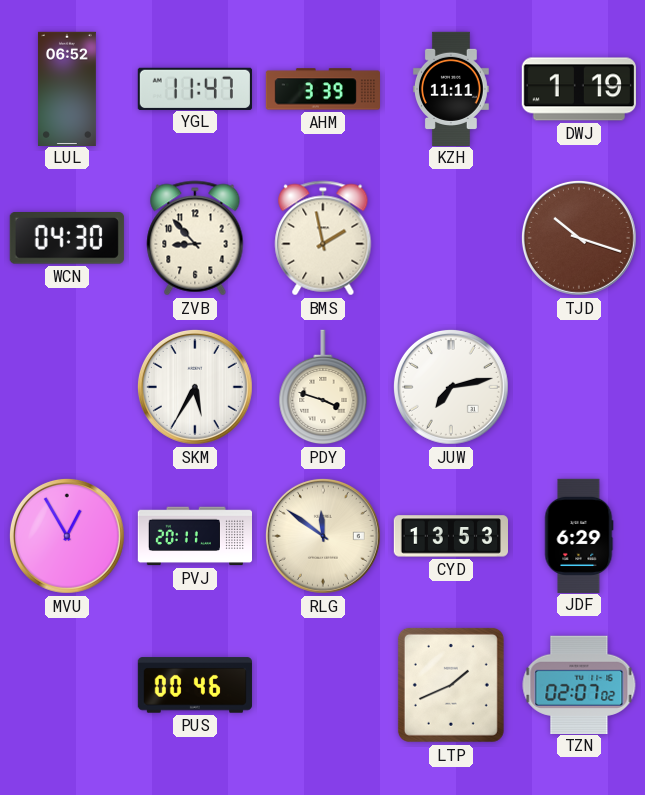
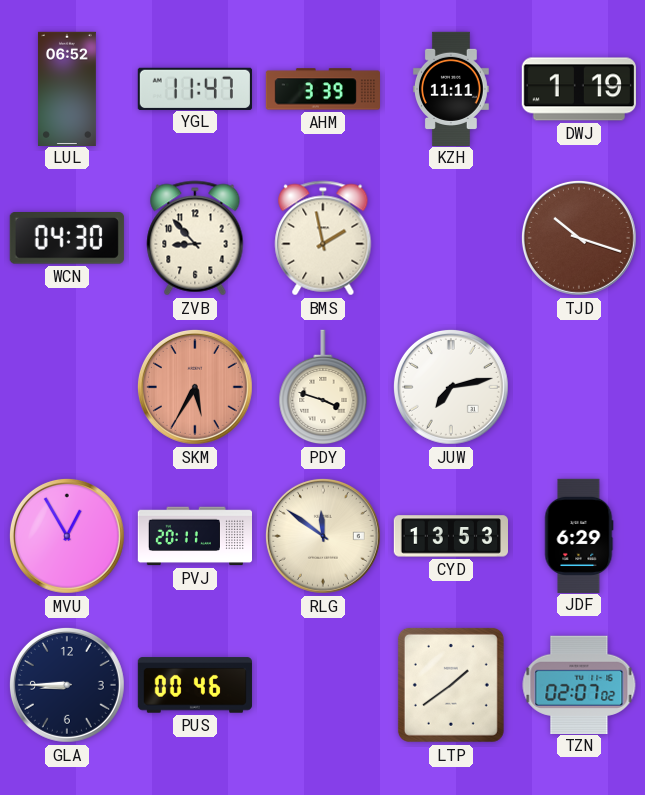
SKM dial: white -> salmon (195, 387)
GLA: none -> 8:45 (67, 685)
LTP: 1:41 -> 1:39 (451, 685)
